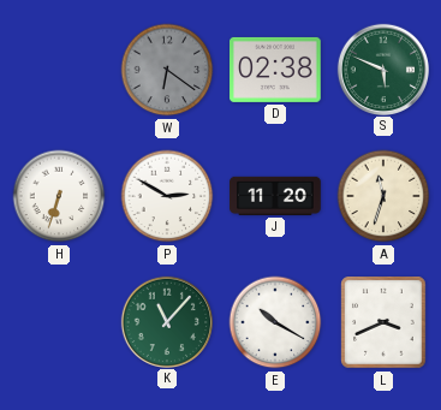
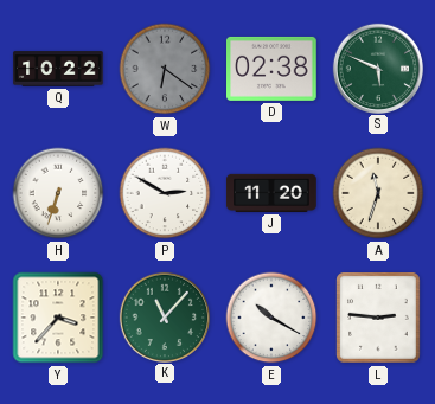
Q: none -> 10:22 (58, 69)
Y: none -> 3:37 (58, 318)
L: 3:41 -> 2:46 (378, 318)
